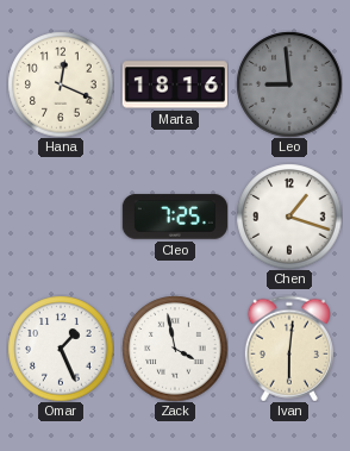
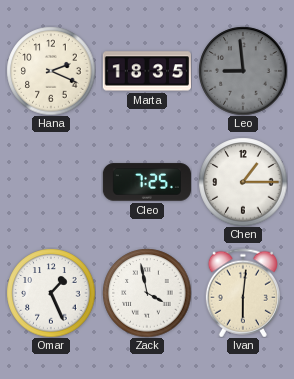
Hana: 12:19 -> 2:19 (51, 71)
Marta: 18:16 -> 18:35 (147, 71)
Chen: 1:18 -> 1:15 (243, 182)
